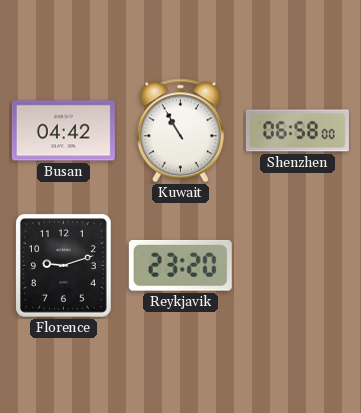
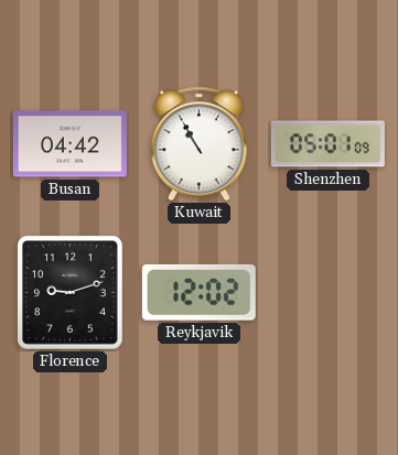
Shenzhen: 06:58 -> 05:01 (327, 144)
Reykjavik: 23:20 -> 12:02 (198, 292)
